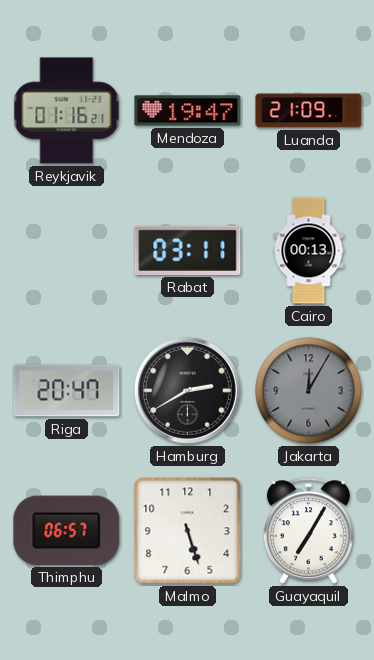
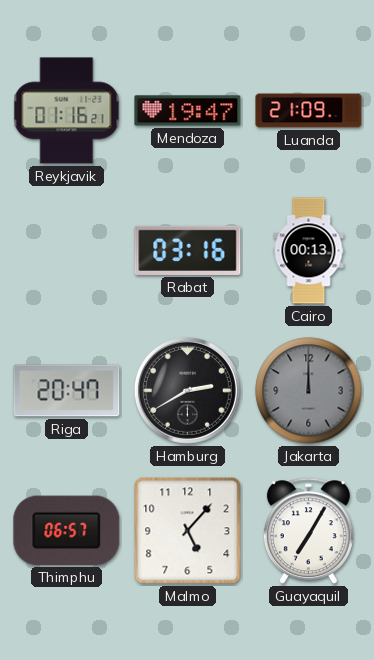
Rabat: 03:11 -> 03:16 (188, 250)
Jakarta: 12:05 -> 12:00 (309, 391)
Malmo: 5:27 -> 5:07 (188, 531)
